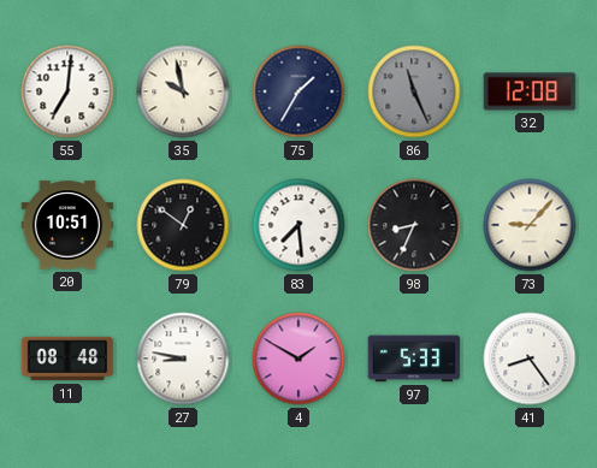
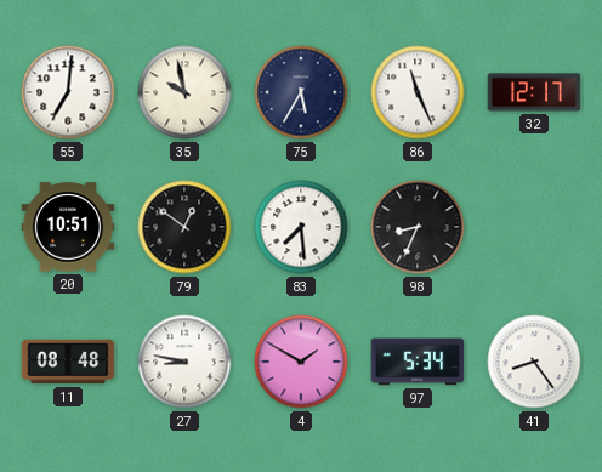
75: 1:35 -> 5:35 (301, 92)
86 dial: grey -> white (418, 92)
32: 12:08 -> 12:17 (534, 92)
73: 9:07 -> none (530, 225)
97: 5:33 -> 5:34 (418, 362)
